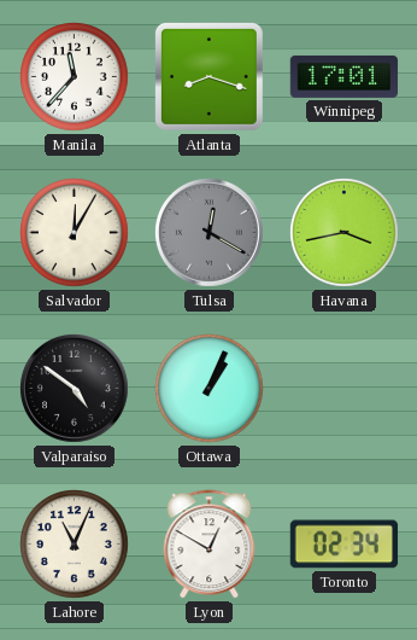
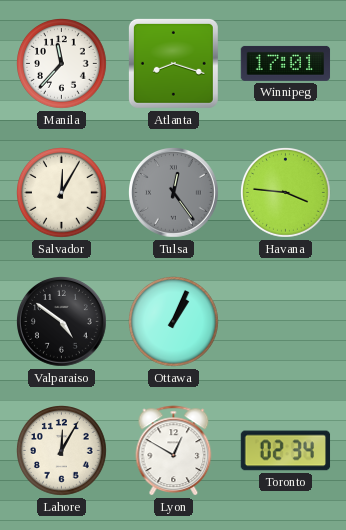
Tulsa: 12:20 -> 12:24 (174, 193)
Havana: 3:43 -> 3:46 (286, 193)
Lahore: 11:04 -> 12:05 (62, 451)
